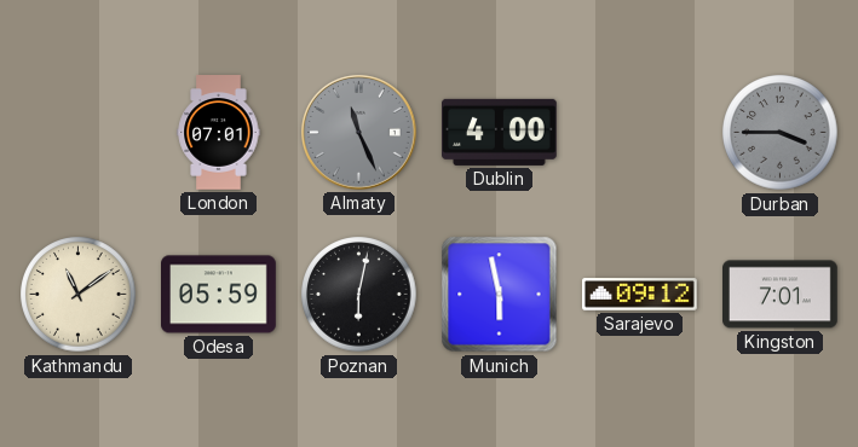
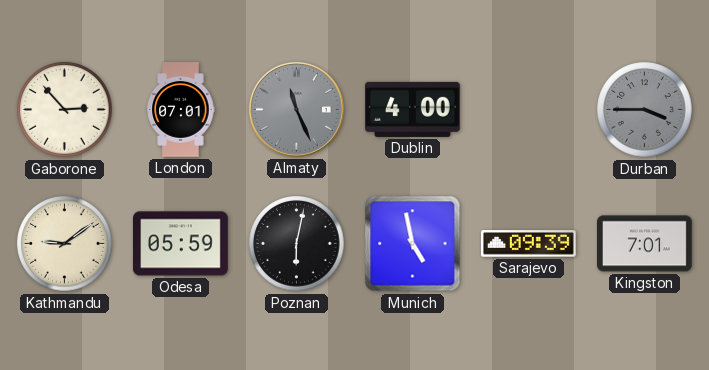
Gaborone: none -> 2:53 (65, 110)
Kathmandu: 11:09 -> 9:09 (65, 244)
Munich: 5:58 -> 4:58 (413, 244)
Sarajevo: 09:12 -> 09:39 (529, 244)
